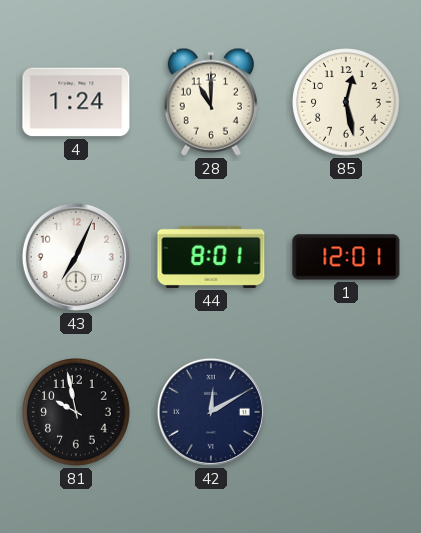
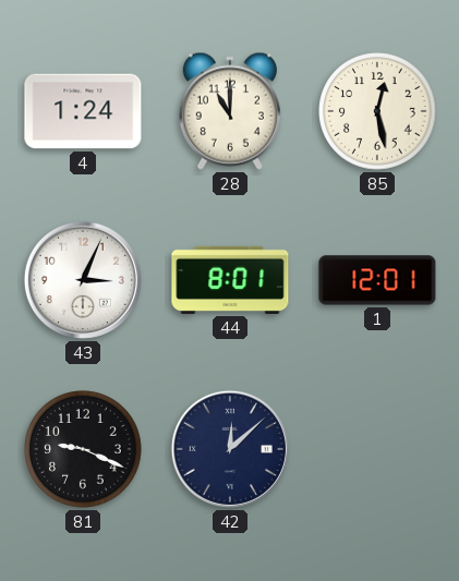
43: 7:04 -> 3:04 (83, 280)
81: 9:58 -> 9:19 (83, 449)
42: 12:10 -> 12:08 (230, 449)
